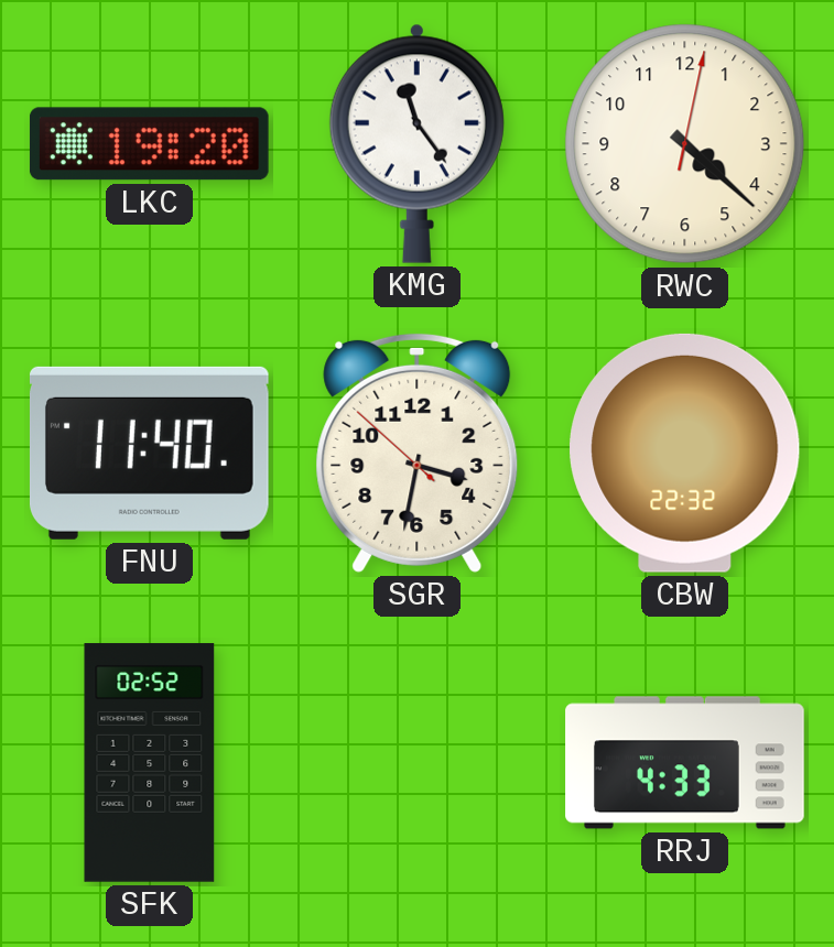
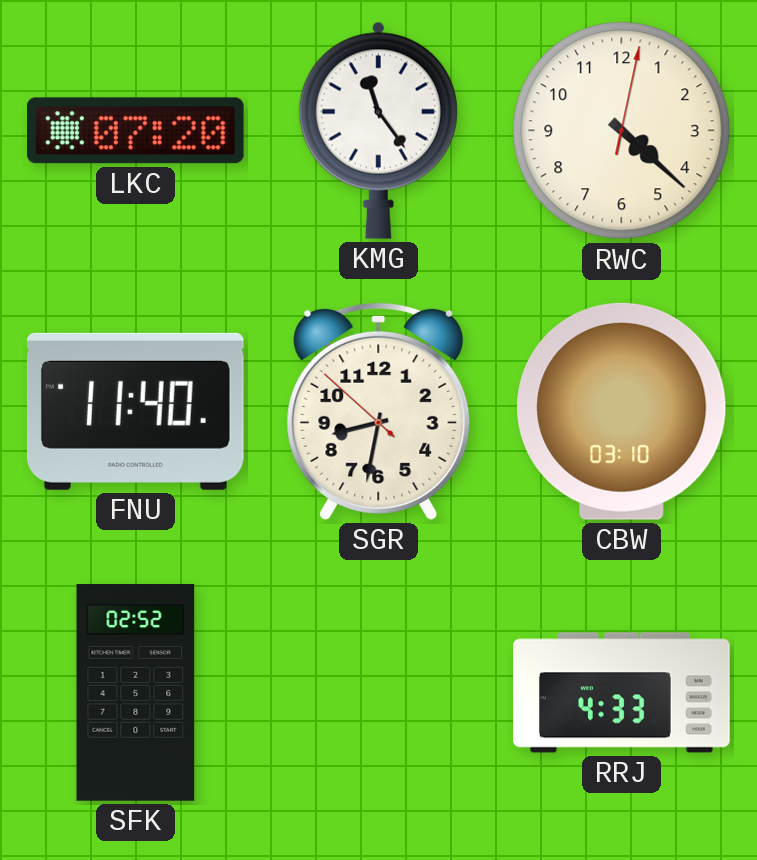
LKC: 19:20 -> 07:20 (135, 131)
SGR: 3:31 -> 8:31 (379, 411)
CBW: 22:32 -> 03:10 (622, 411)
